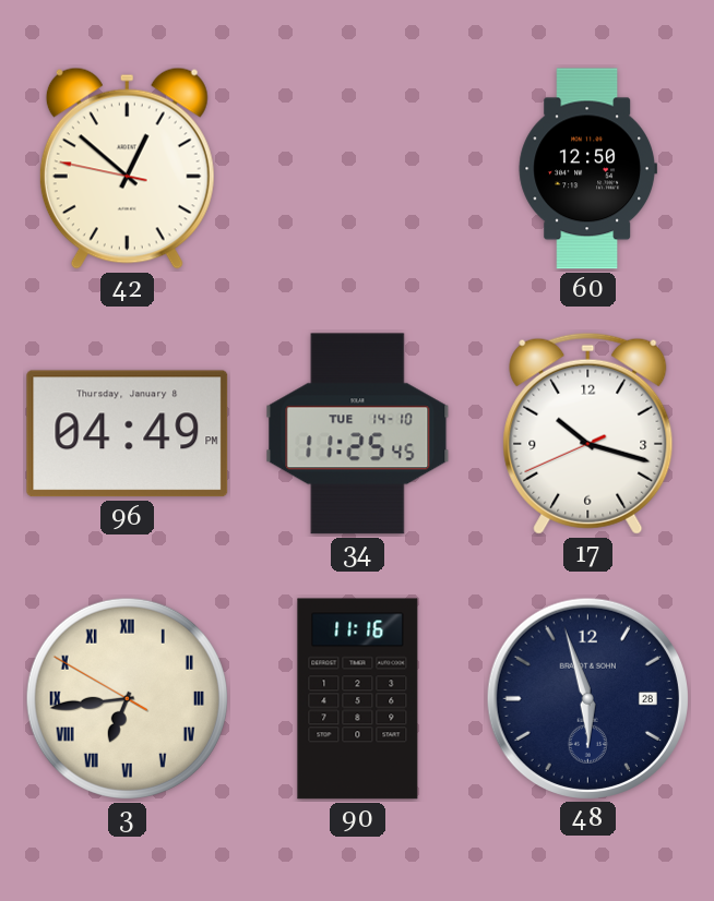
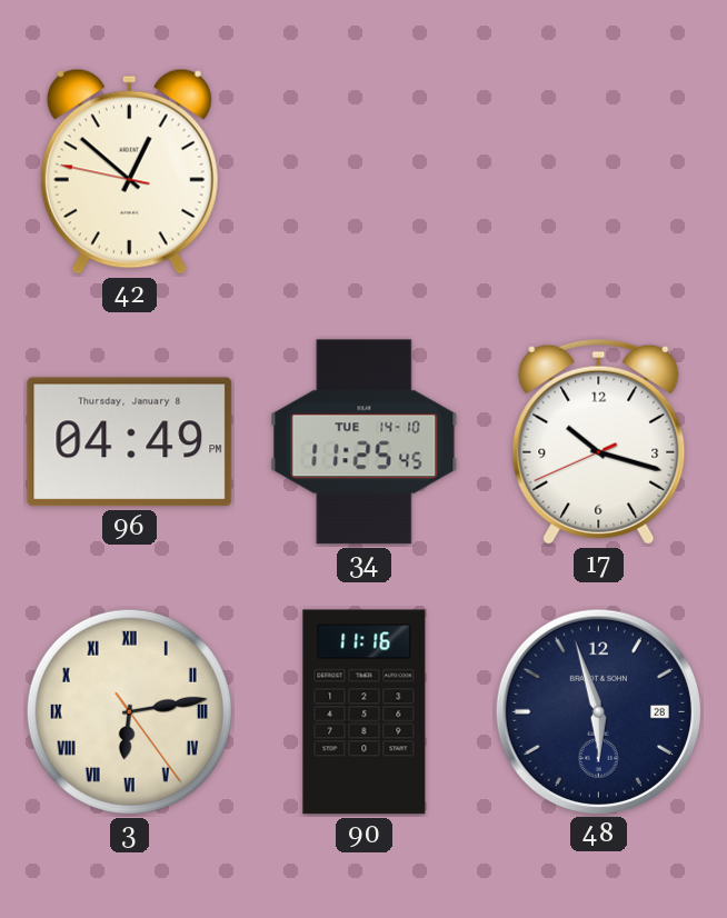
60: 12:50 -> none (587, 169)
3: 6:43 -> 6:13 (129, 711)
